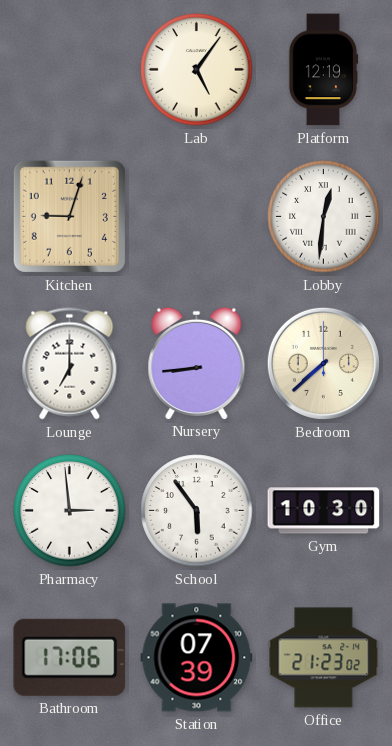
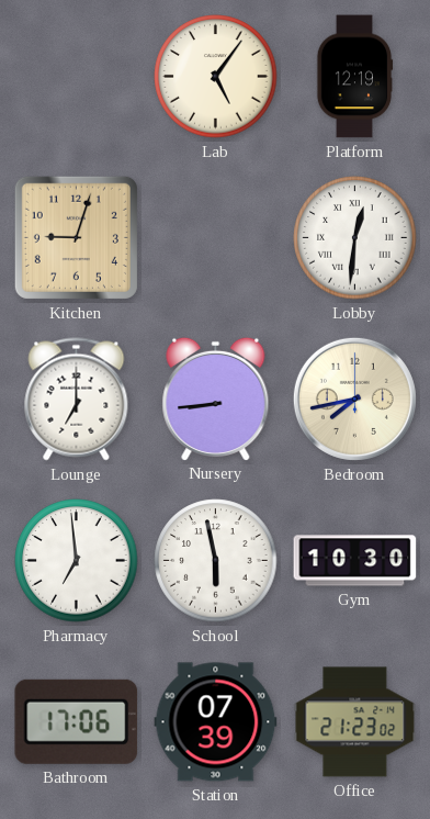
Bedroom: 7:38 -> 7:43 (354, 399)
Pharmacy: 2:59 -> 6:59 (77, 561)
School: 5:54 -> 5:58 (216, 561)
